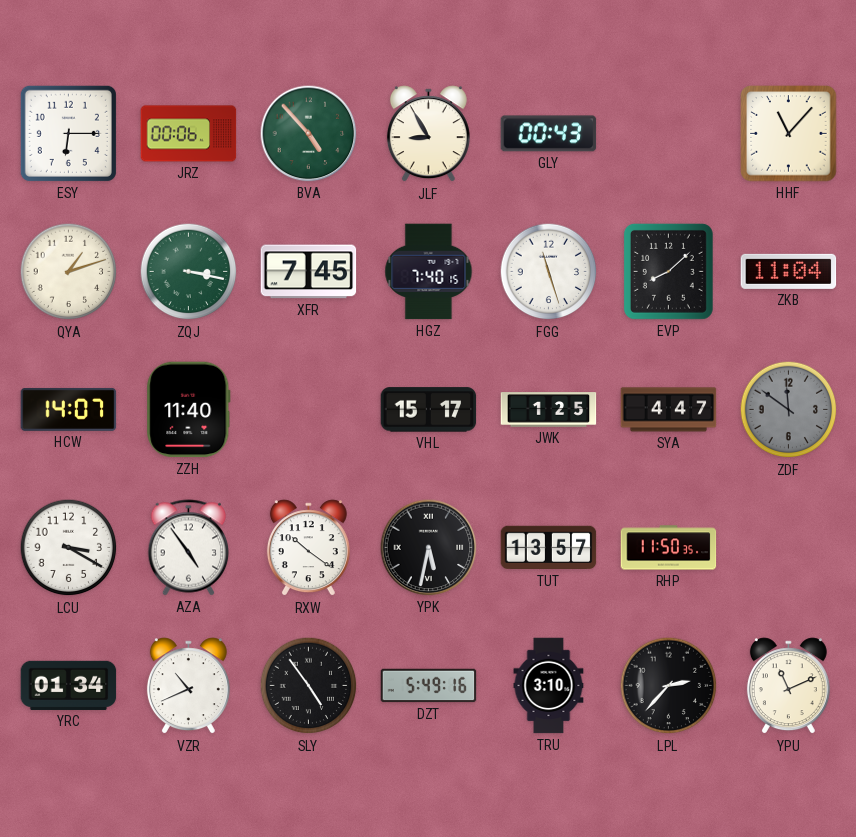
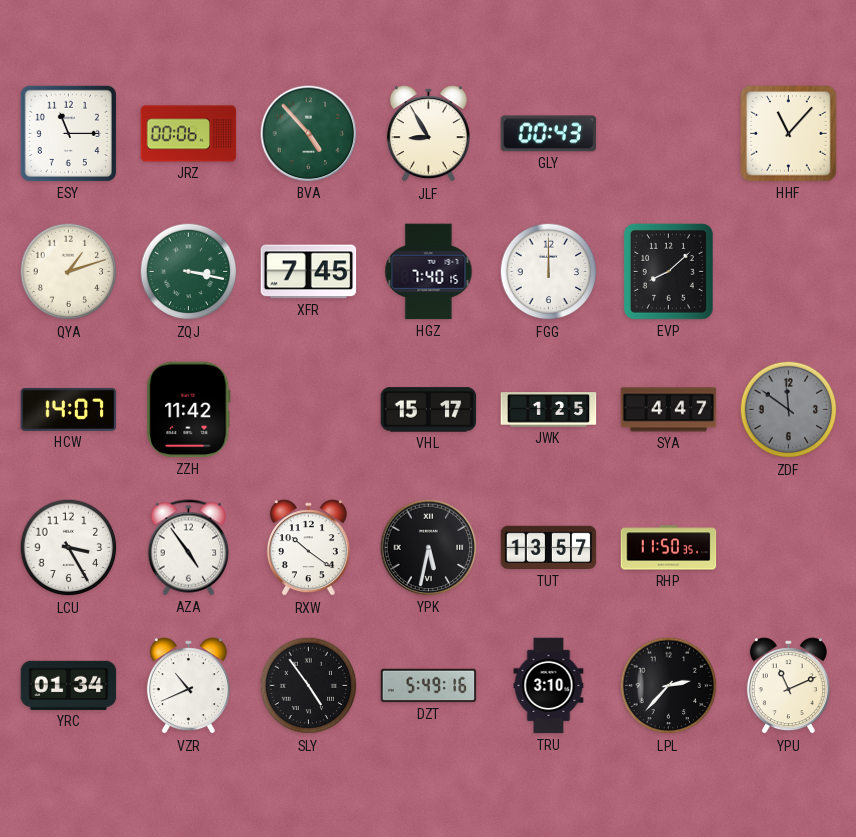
ESY: 6:15 -> 11:15 (68, 133)
FGG: 11:27 -> 12:00 (549, 272)
ZKB: 11:04 -> none (789, 271)
ZZH: 11:40 -> 11:42 (189, 410)
LCU: 3:20 -> 3:25 (69, 548)
